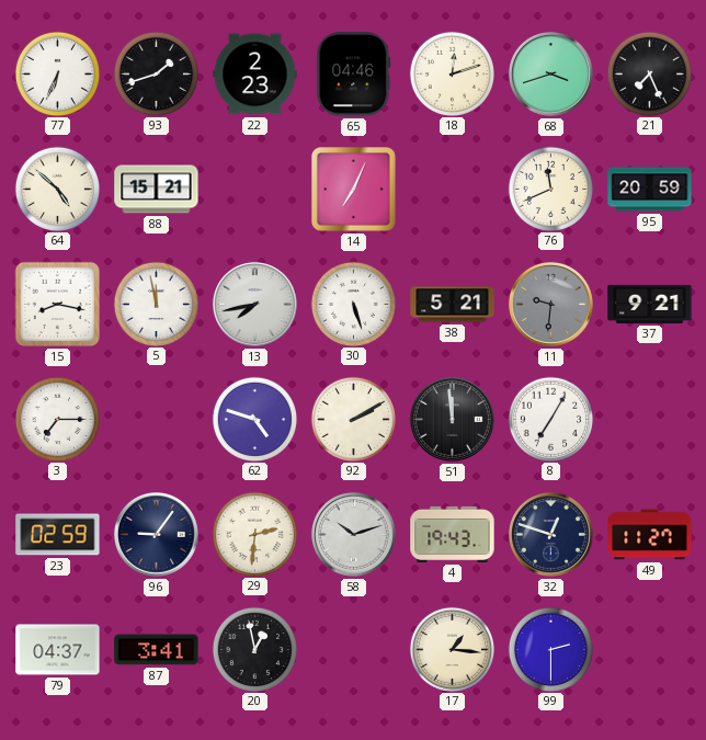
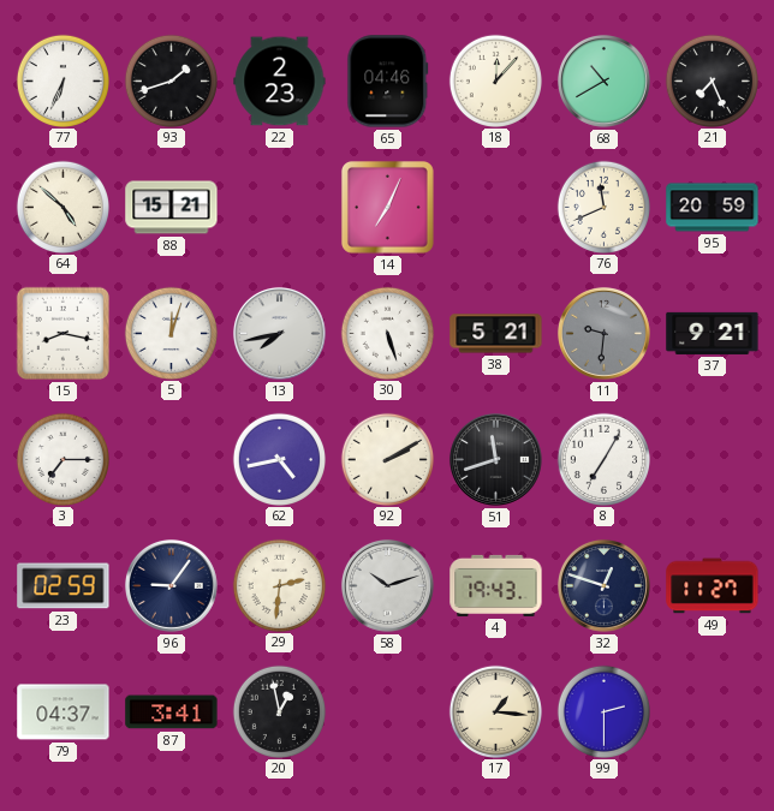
18: 12:12 -> 12:07 (495, 80)
68: 3:42 -> 10:40 (603, 80)
5: 11:58 -> 12:03 (171, 333)
62: 4:48 -> 4:43 (279, 459)
51: 11:59 -> 11:42 (495, 459)
